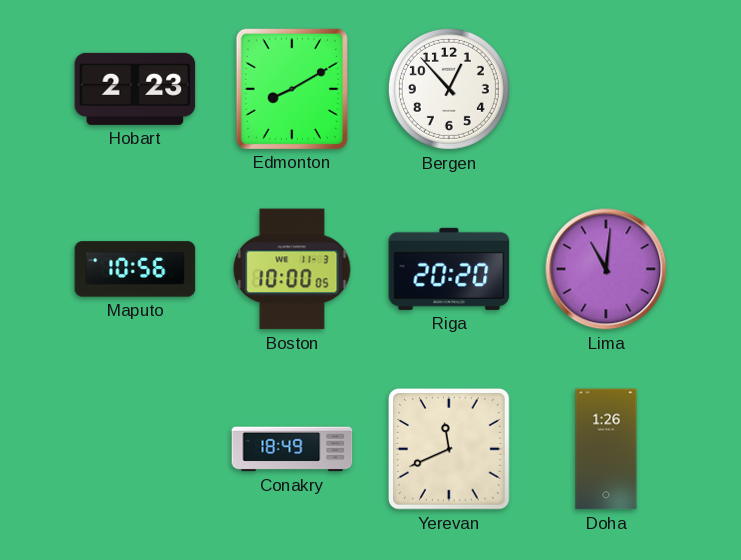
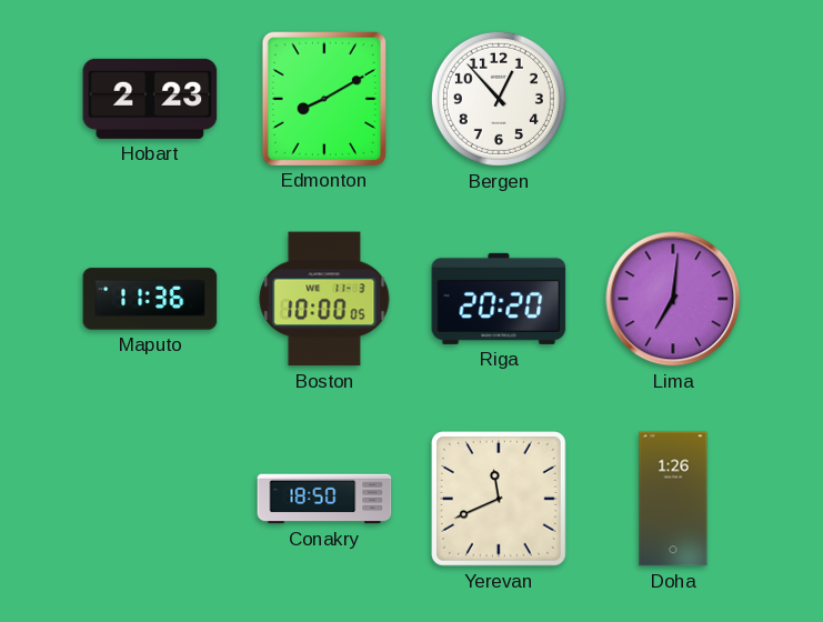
Maputo: 10:56 -> 11:36 (150, 299)
Lima: 11:01 -> 7:01 (673, 299)
Conakry: 18:49 -> 18:50 (324, 499)
